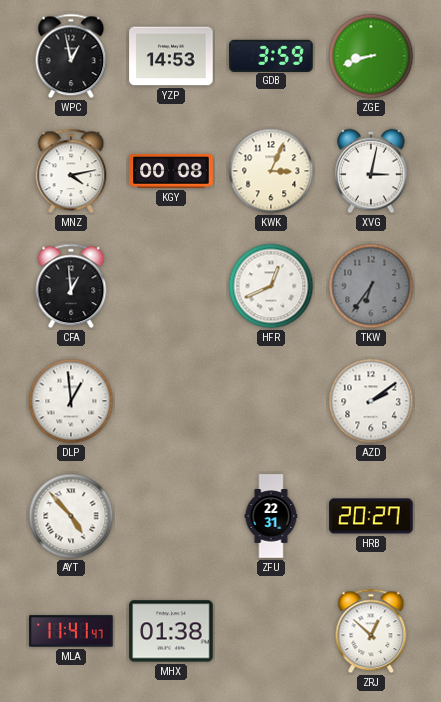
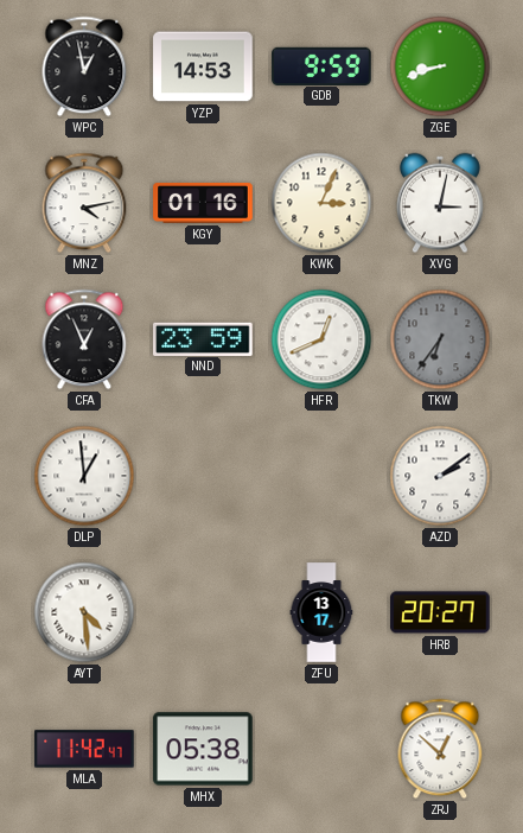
GDB: 3:59 -> 9:59 (321, 65)
KGY: 00:08 -> 01:16 (203, 203)
CFA: 12:59 -> 12:56 (84, 339)
NND: none -> 23:59 (203, 338)
AYT: 4:53 -> 4:29 (84, 612)
ZFU: 22:31 -> 13:17 (321, 612)
MLA: 11:41 -> 11:42 (84, 749)
MHX: 01:38 -> 05:38 (203, 749)
